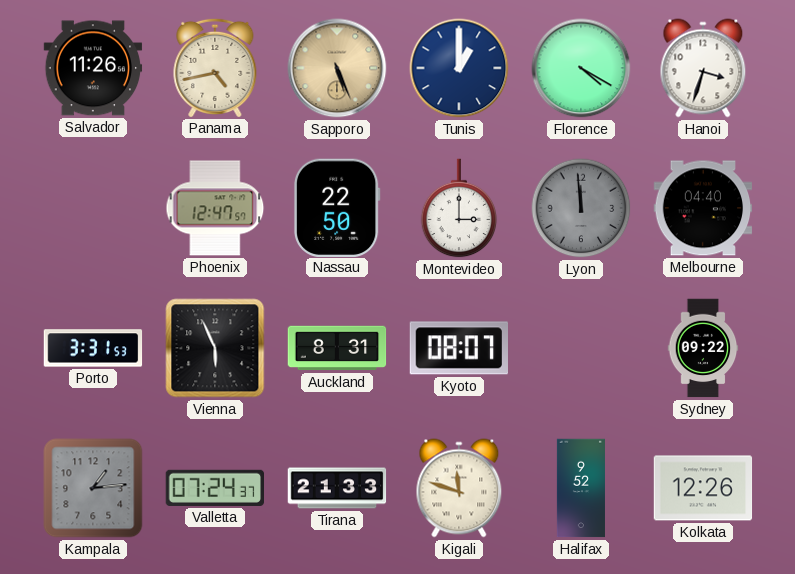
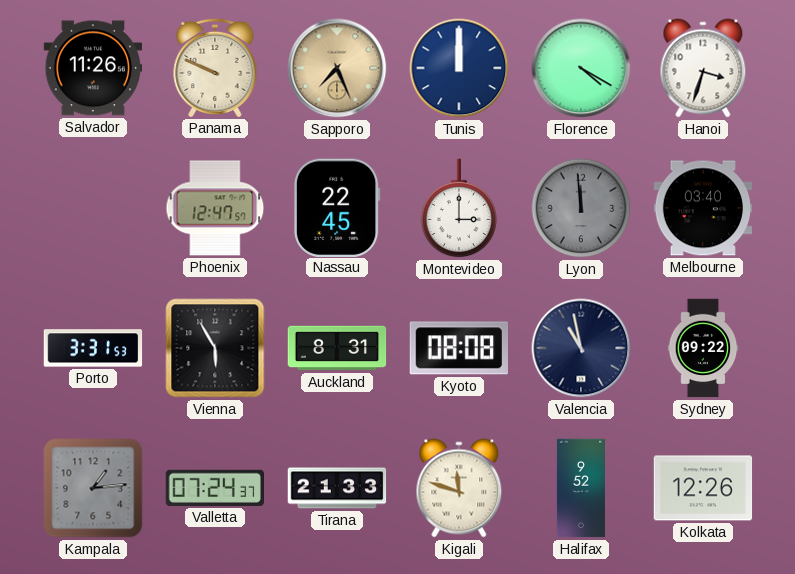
Panama: 4:43 -> 9:49 (215, 67)
Sapporo: 5:26 -> 7:26 (337, 68)
Tunis: 1:00 -> 12:00 (459, 68)
Nassau: 22:50 -> 22:45 (337, 207)
Melbourne: 04:40 -> 03:40 (703, 208)
Vienna: 5:56 -> 5:55 (215, 348)
Kyoto: 08:07 -> 08:08 (458, 348)
Valencia: none -> 10:58 (581, 348)
